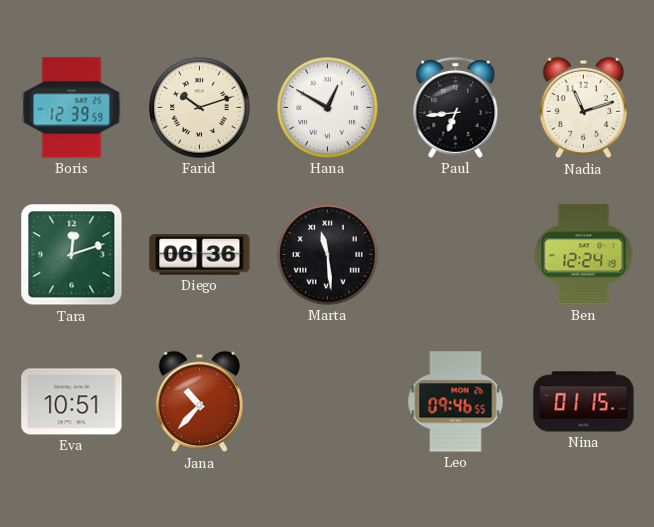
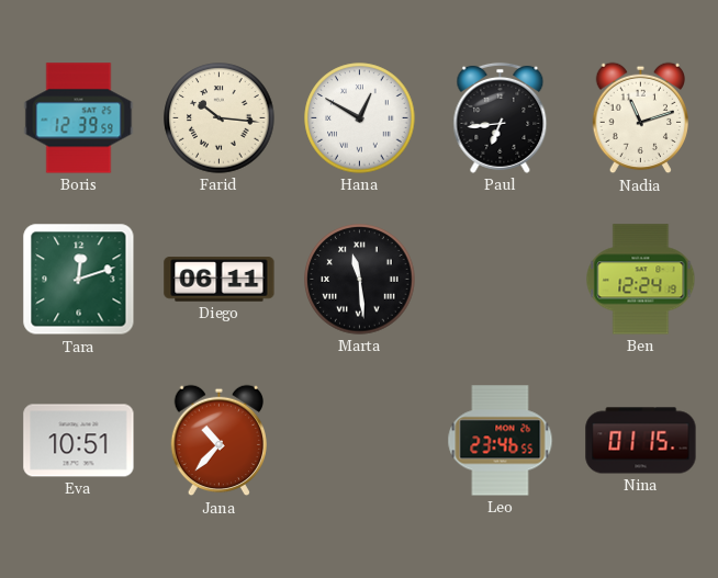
Farid: 10:12 -> 10:16 (220, 118)
Diego: 06:36 -> 06:11 (220, 280)
Leo: 09:46 -> 23:46 (501, 441)
